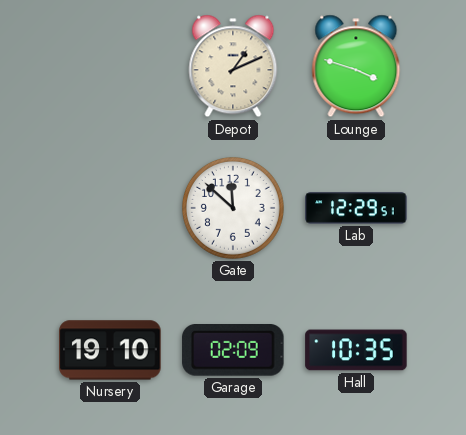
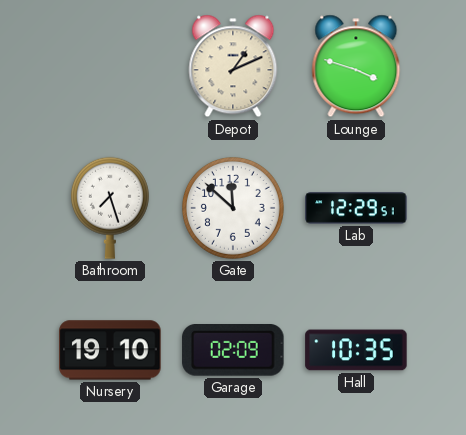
Bathroom: none -> 7:27 (110, 208)
